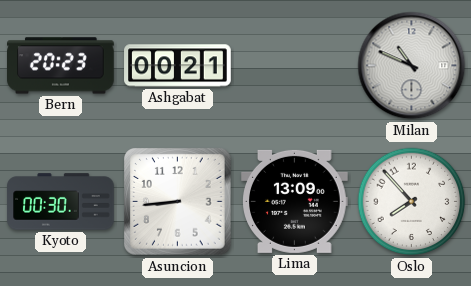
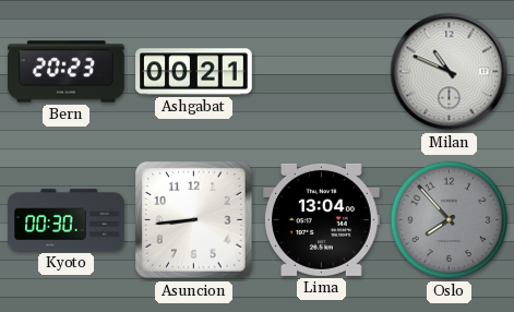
Lima: 13:09 -> 13:04 (322, 219)
Oslo dial: white -> grey (450, 220)
